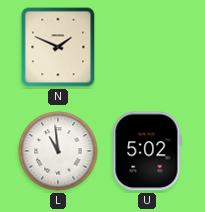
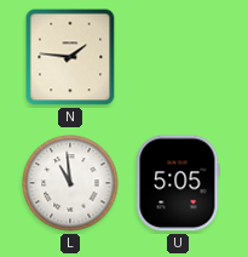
N: 1:49 -> 1:46 (70, 57)
U: 5:02 -> 5:05 (178, 183)
